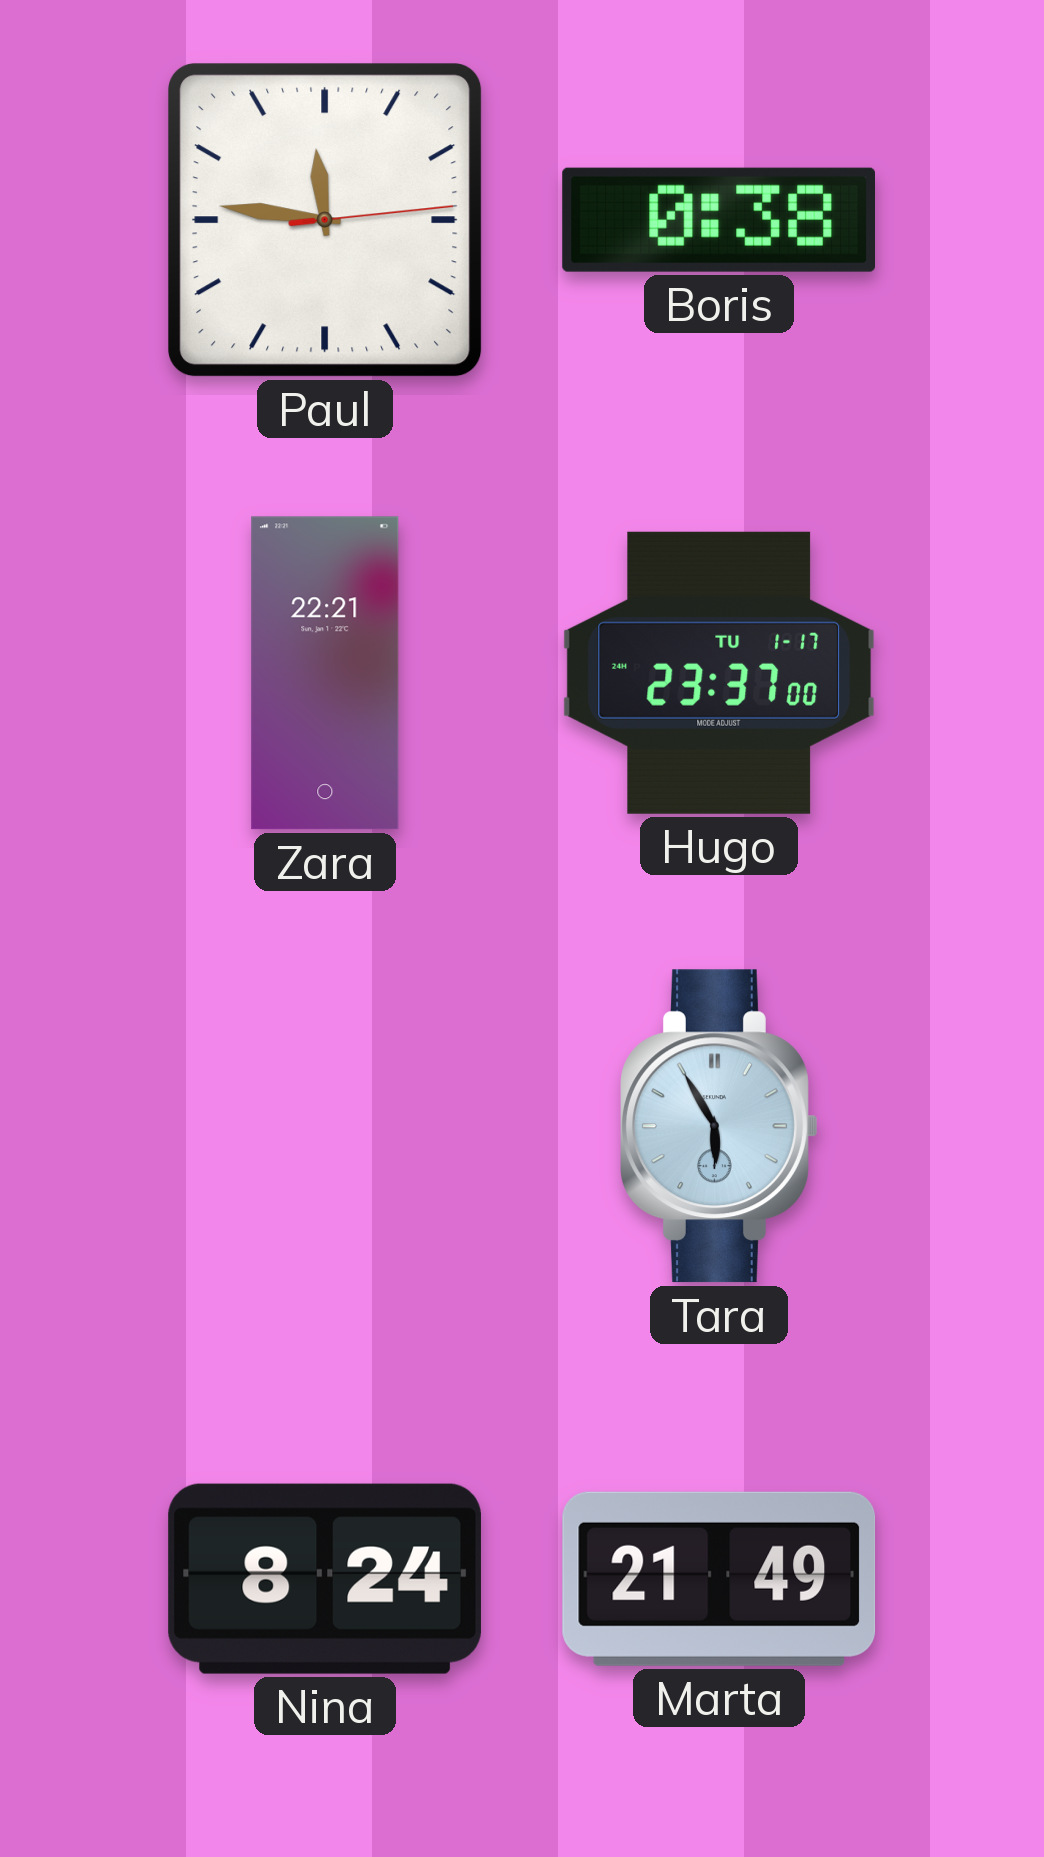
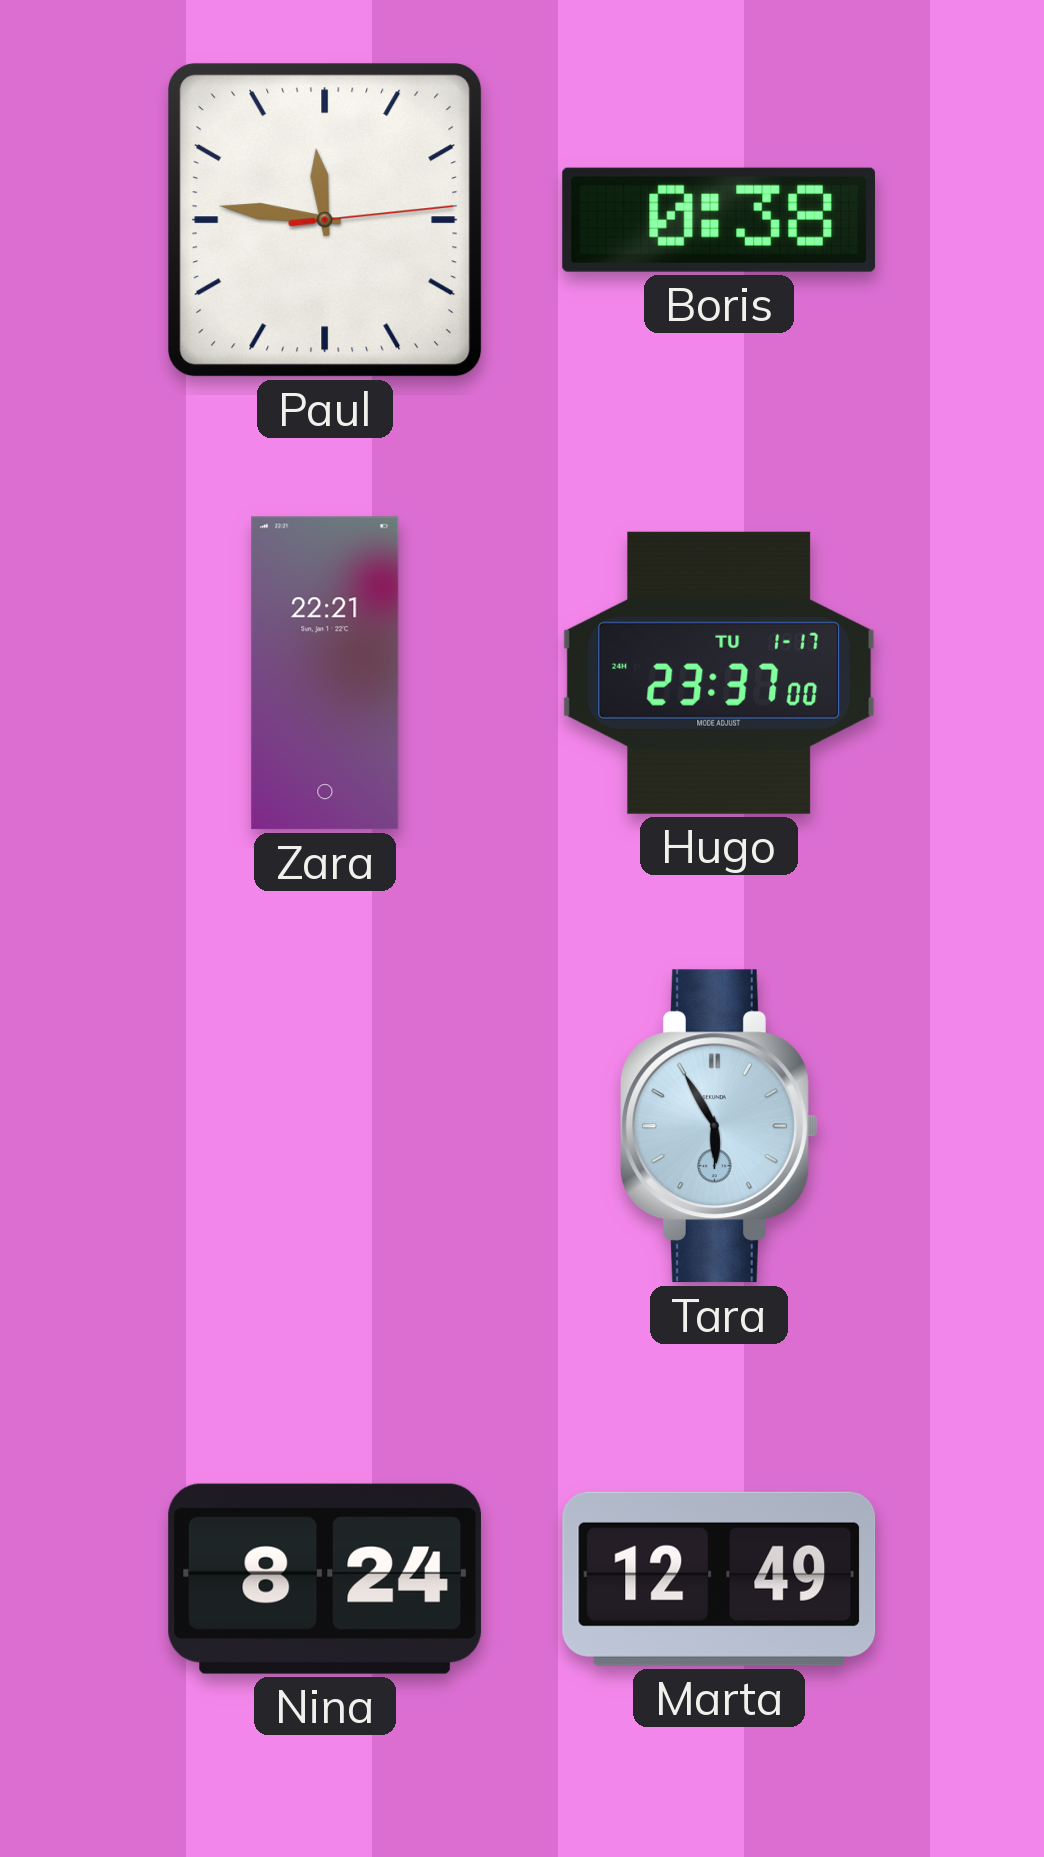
Marta: 21:49 -> 12:49 (719, 1579)
